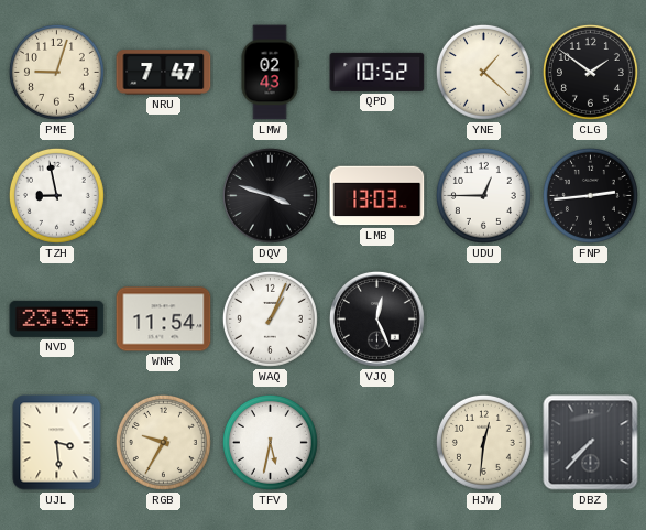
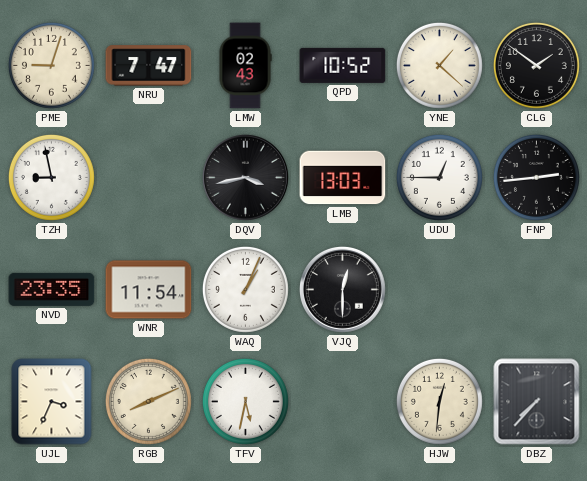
DQV: 3:48 -> 3:43 (245, 177)
VJQ: 12:26 -> 12:30 (342, 289)
UJL: 3:29 -> 3:34 (52, 402)
RGB: 9:35 -> 8:11 (148, 401)
